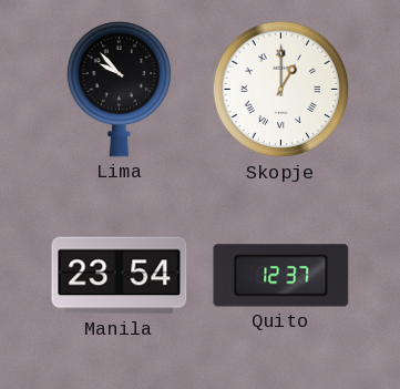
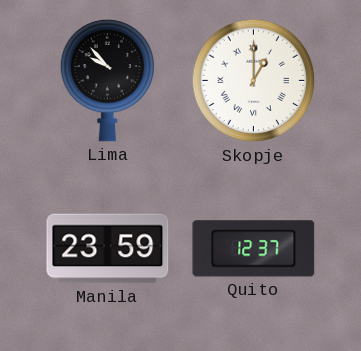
Manila: 23:54 -> 23:59 (108, 249)
